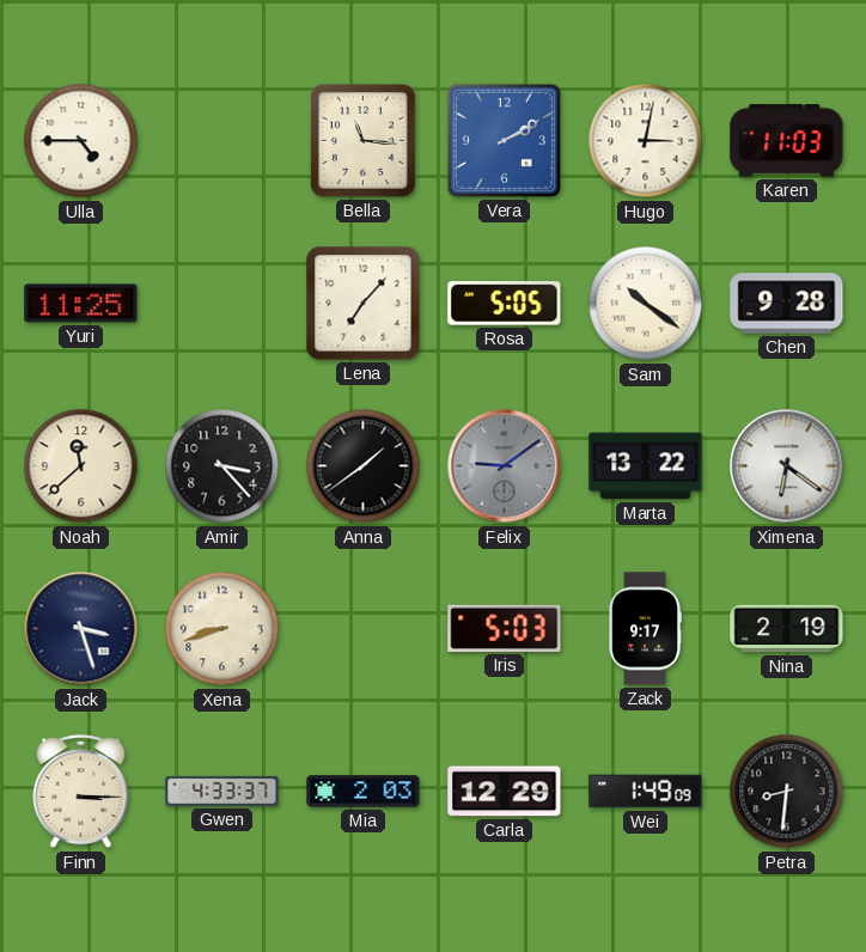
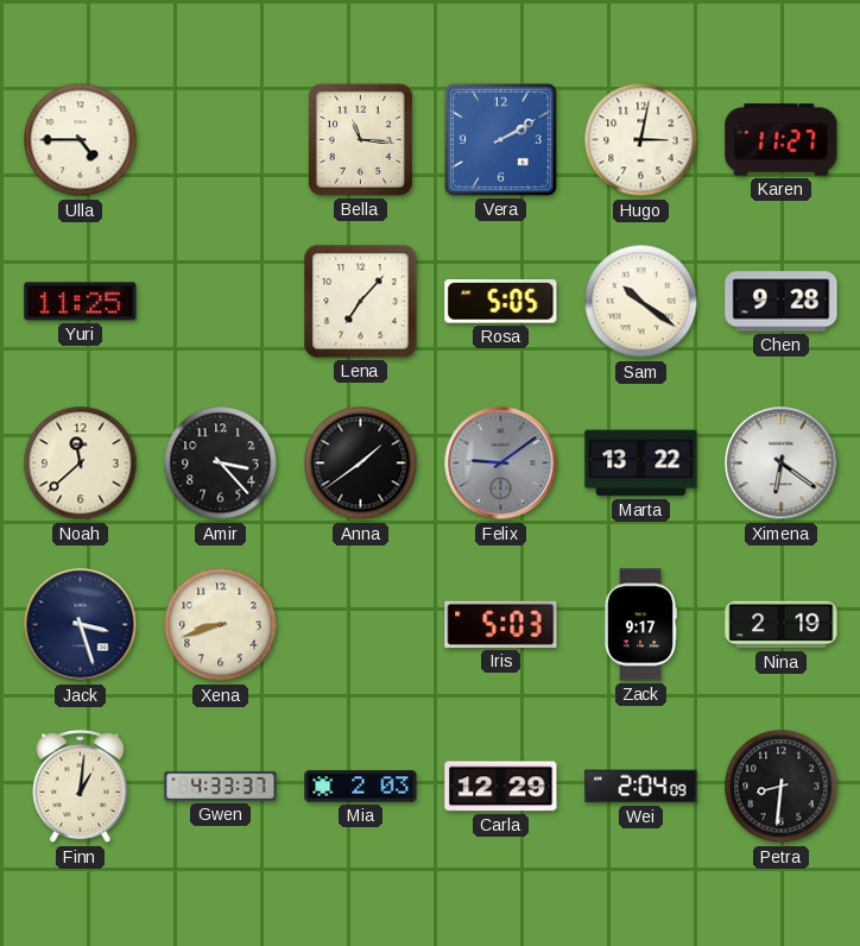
Karen: 11:03 -> 11:27 (782, 140)
Finn: 3:15 -> 1:01 (81, 787)
Wei: 1:49 -> 2:04 (641, 787)
